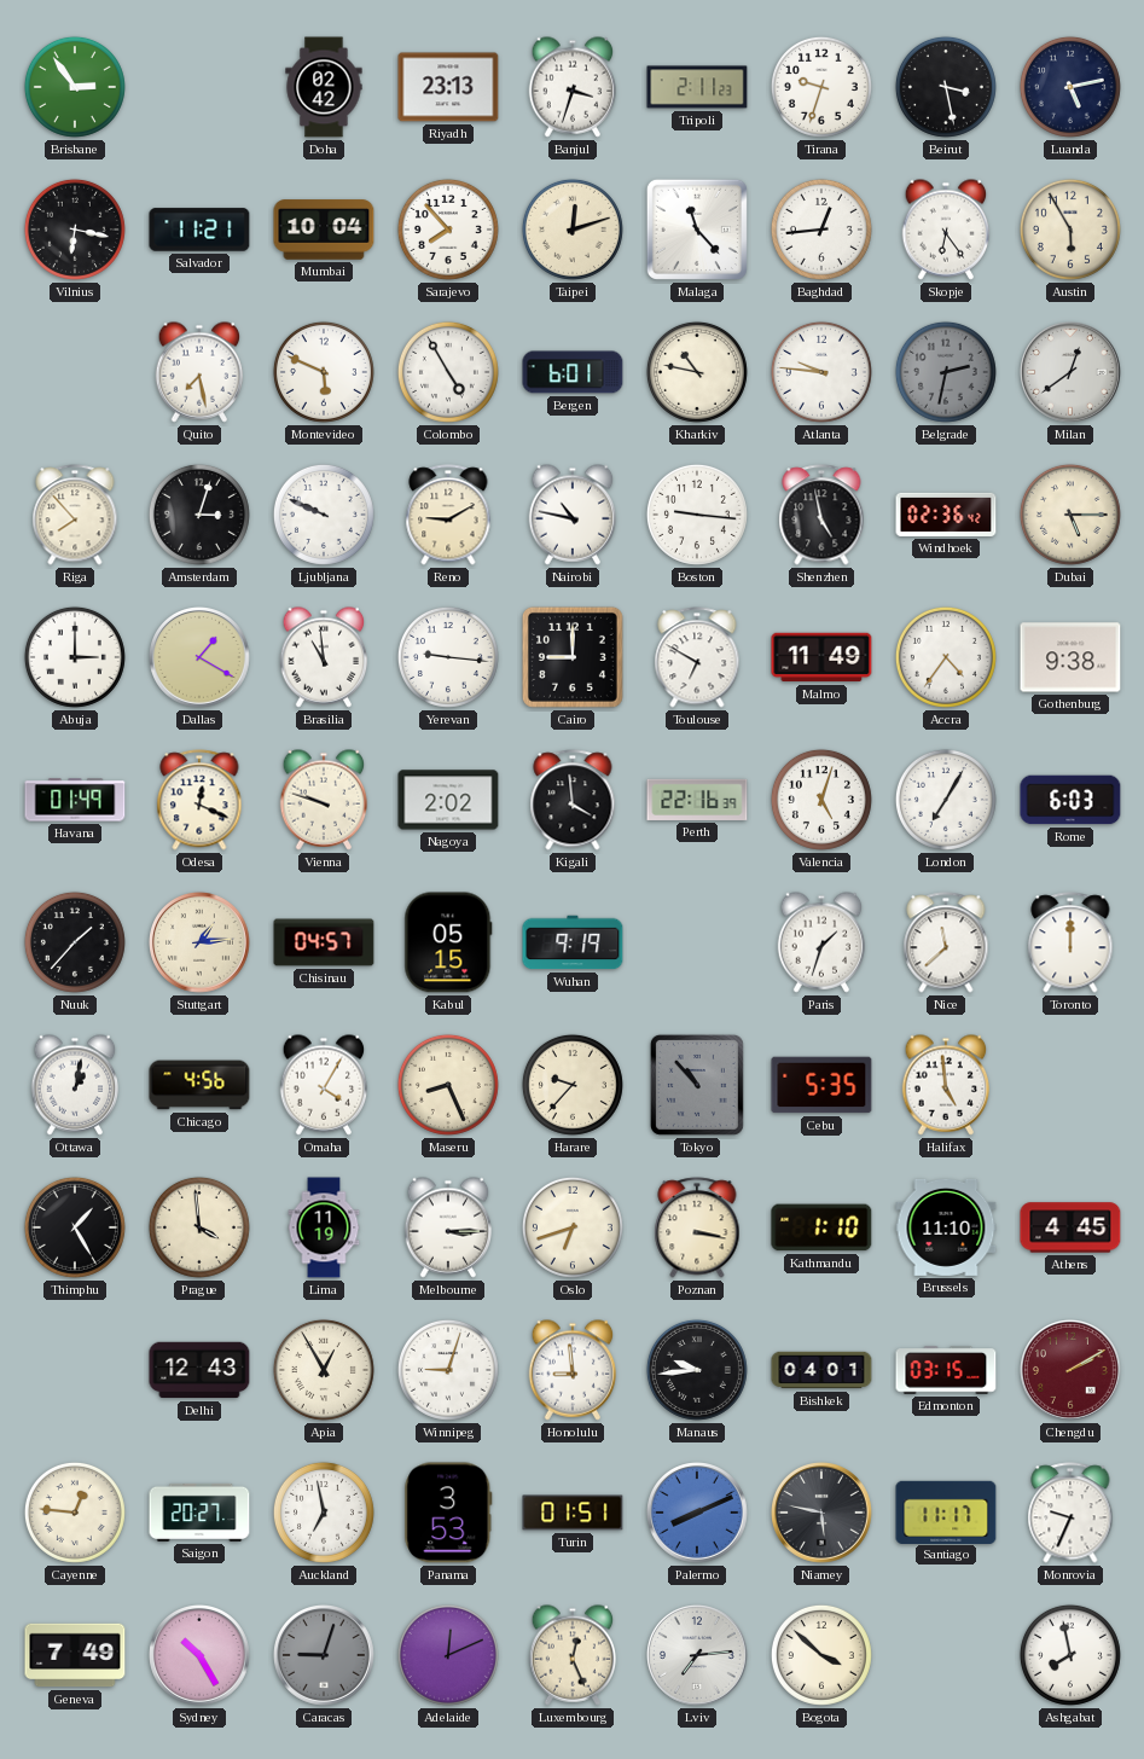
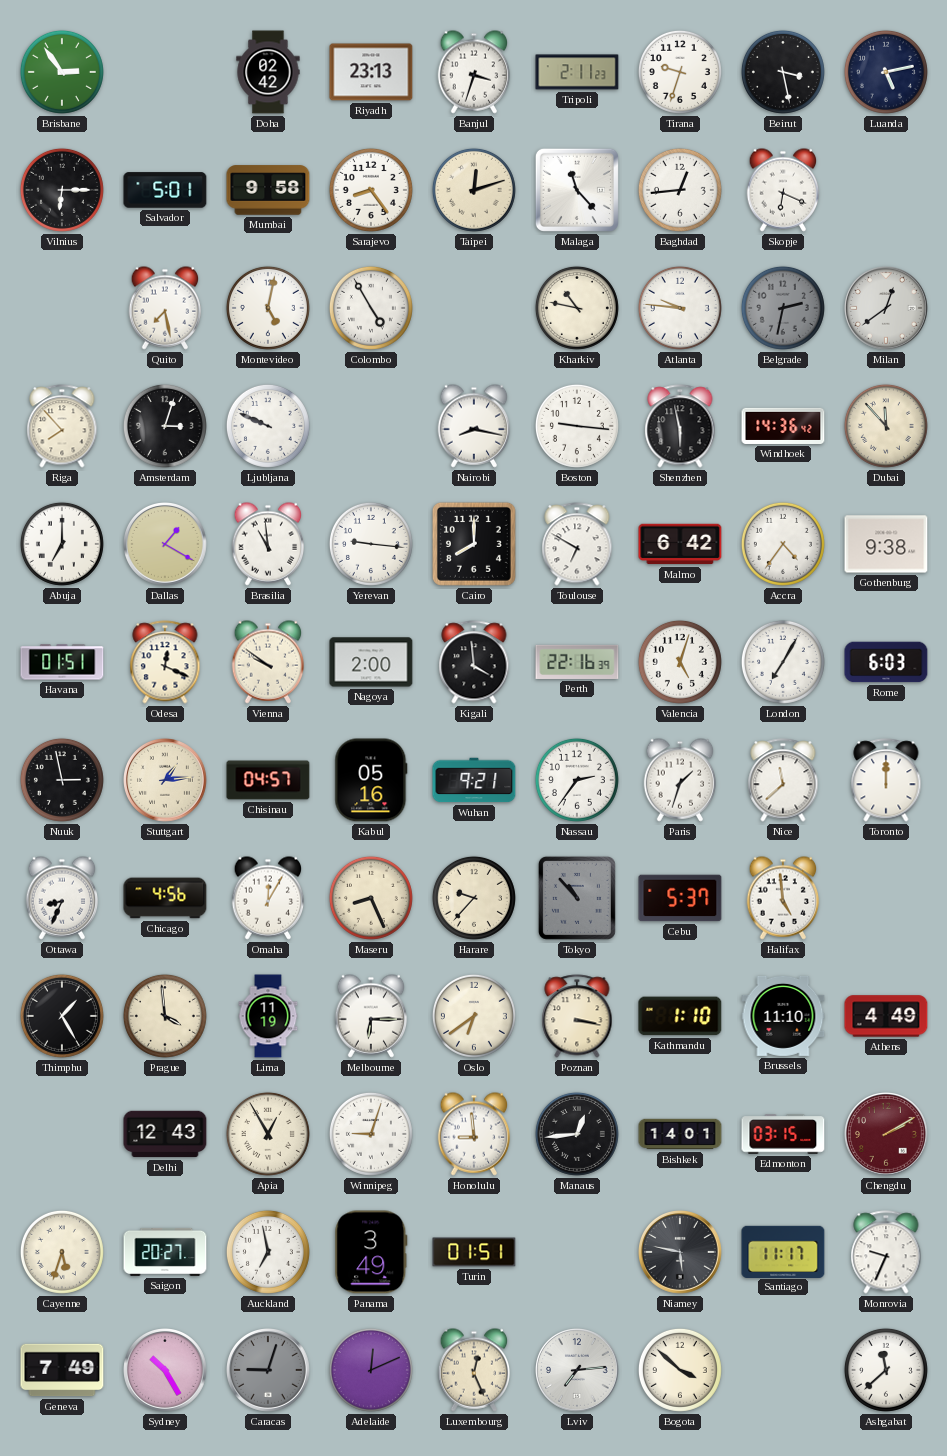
Vilnius: 6:17 -> 6:15 (62, 190)
Salvador: 11:21 -> 5:01 (165, 190)
Mumbai: 10:04 -> 9:58 (268, 190)
Sarajevo: 7:53 -> 8:24 (371, 190)
Skopje: 6:24 -> 6:19 (783, 190)
Austin: 5:55 -> none (1070, 230)
Montevideo: 5:49 -> 5:02 (268, 308)
Bergen: 6:01 -> none (573, 372)
Reno: 9:10 -> none (448, 515)
Nairobi: 10:47 -> 8:17 (474, 426)
Shenzhen: 4:58 -> 5:58 (680, 426)
Windhoek: 02:36 -> 14:36 (783, 426)
Dubai: 5:15 -> 11:53 (886, 426)
Abuja: 3:00 -> 7:00 (62, 544)
Cairo: 9:00 -> 8:00 (474, 544)
Malmo: 11:49 -> 6:42 (680, 544)
Havana: 01:49 -> 01:51 (62, 662)
Vienna: 9:48 -> 9:51 (268, 662)
Nagoya: 2:02 -> 2:00 (371, 662)
Nuuk: 1:37 -> 2:58 (62, 780)
Kabul: 05:15 -> 05:16 (371, 780)
Wuhan: 9:19 -> 9:21 (474, 780)
Nassau: none -> 2:36 (577, 780)
Ottawa: 1:02 -> 8:34 (62, 898)
Omaha: 4:05 -> 12:05 (268, 898)
Cebu: 5:35 -> 5:37 (680, 898)
Melbourne: 3:15 -> 6:15 (371, 1016)
Oslo: 6:42 -> 6:39 (474, 1016)
Athens: 4:45 -> 4:49 (886, 1016)
Manaus: 9:44 -> 12:44 (577, 1134)
Bishkek: 04:01 -> 14:01 (680, 1134)
Cayenne: 12:46 -> 5:33 (62, 1252)
Panama: 3:53 -> 3:49 (371, 1252)
Palermo: 8:11 -> none (698, 1514)
Ashgabat: 7:58 -> 11:38 (886, 1370)
